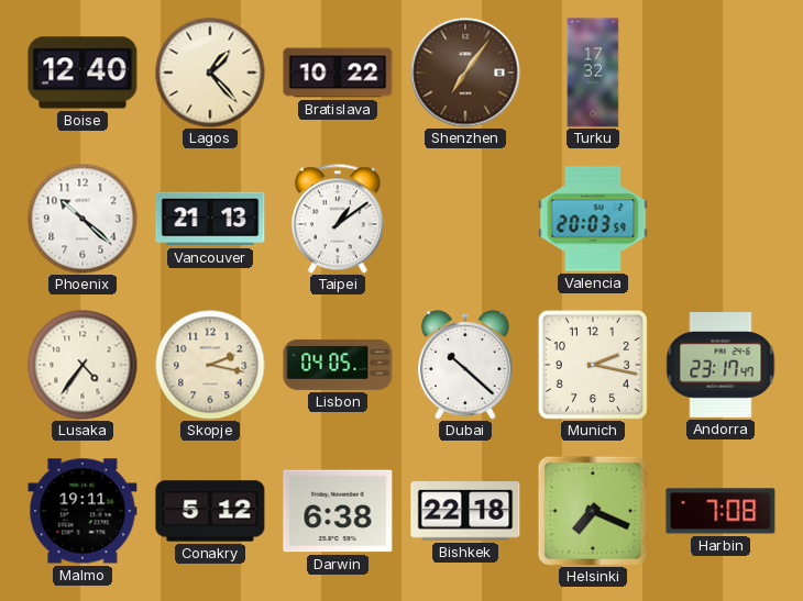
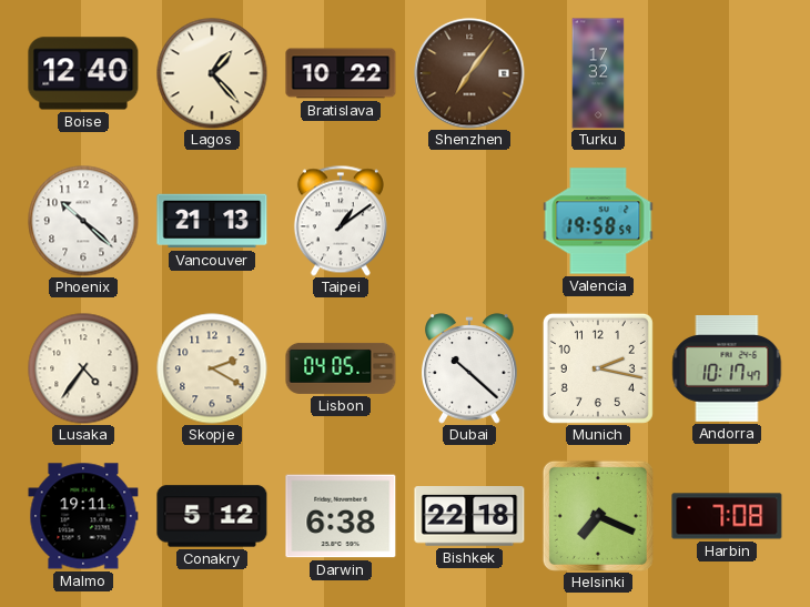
Valencia: 20:03 -> 19:58 (598, 221)
Skopje: 2:17 -> 2:20 (212, 368)
Andorra: 23:17 -> 10:17 (727, 370)
